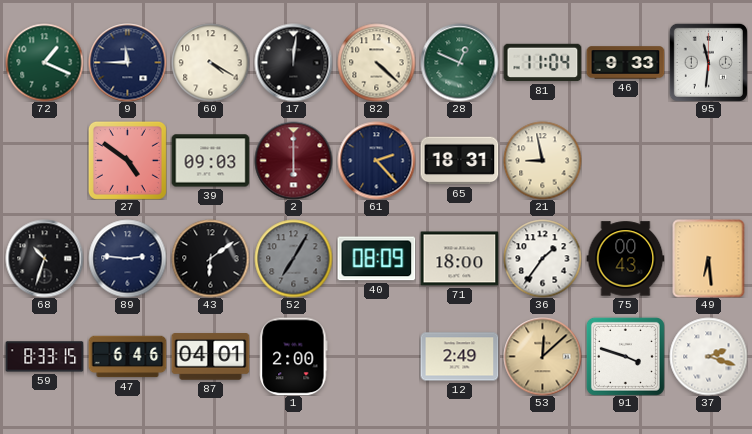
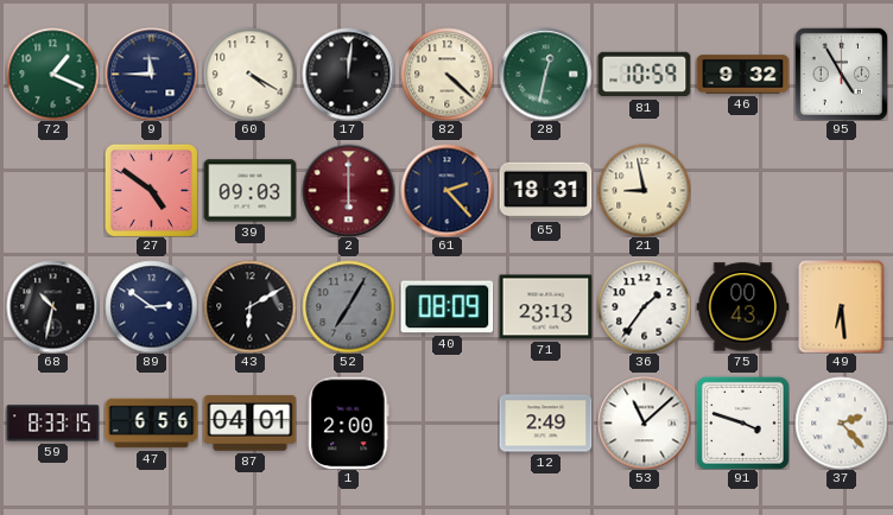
28: 12:49 -> 12:32 (545, 74)
81: 11:04 -> 10:59 (644, 75)
46: 9:33 -> 9:32 (742, 75)
95: 11:31 -> 4:55 (841, 74)
68: 10:33 -> 10:32 (52, 306)
89: 2:46 -> 2:51 (151, 306)
43: 6:09 -> 6:10 (249, 306)
71: 18:00 -> 23:13 (545, 307)
47: 6:46 -> 6:56 (151, 424)
53: 12:08 -> 11:08 (644, 422)
53 dial: champagne -> white (644, 422)
37: 2:18 -> 2:23 (841, 422)
